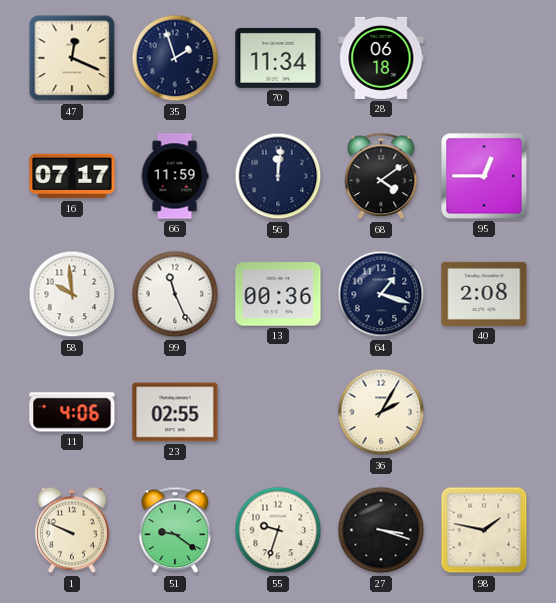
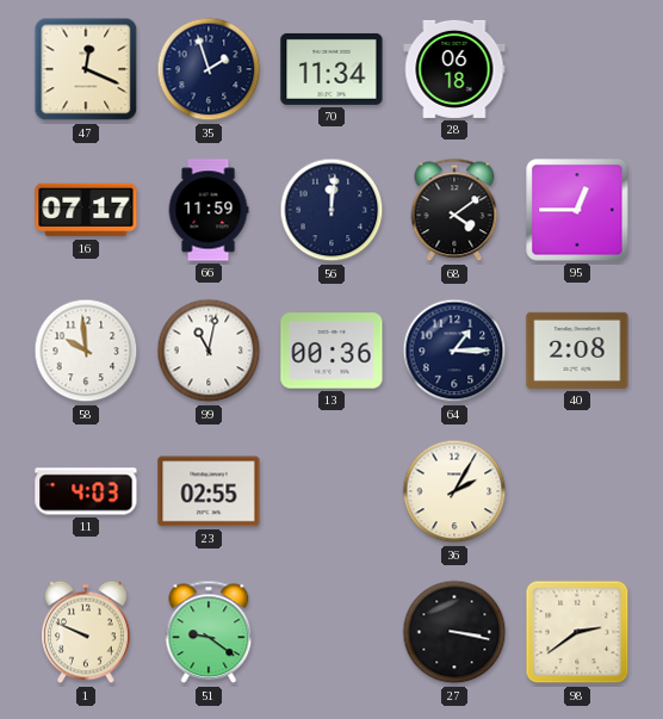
99: 11:26 -> 11:02 (209, 351)
64: 1:18 -> 1:15 (454, 351)
11: 4:06 -> 4:03 (86, 491)
55: 9:33 -> none (278, 530)
27: 3:18 -> 3:17 (454, 632)
98: 1:47 -> 2:39 (577, 632)
